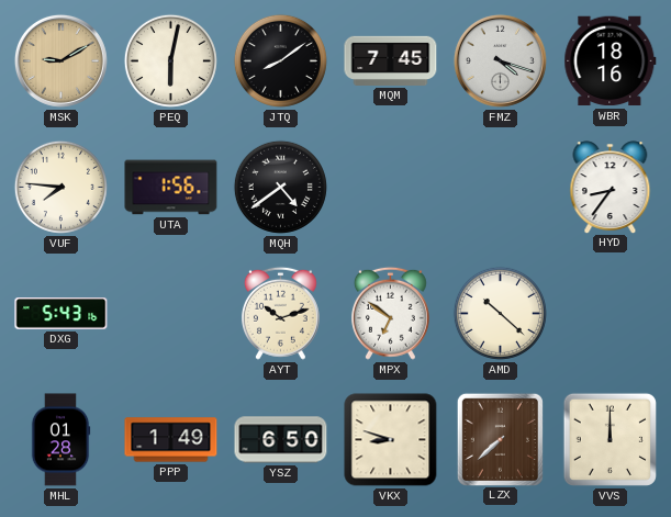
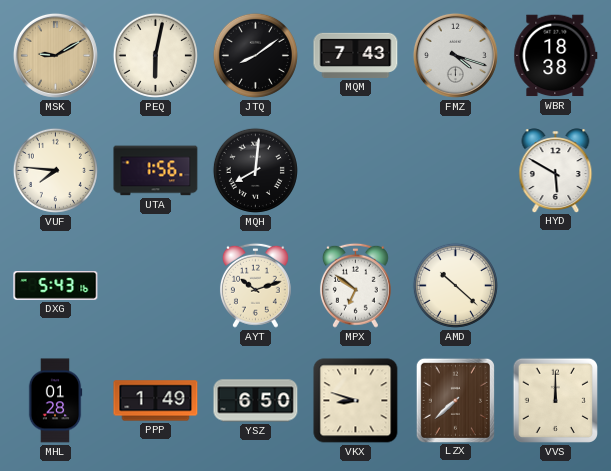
MQM: 7:45 -> 7:43 (356, 55)
WBR: 18:16 -> 18:38 (556, 56)
MQH: 4:39 -> 8:01 (255, 170)
HYD: 8:36 -> 5:50 (556, 170)
